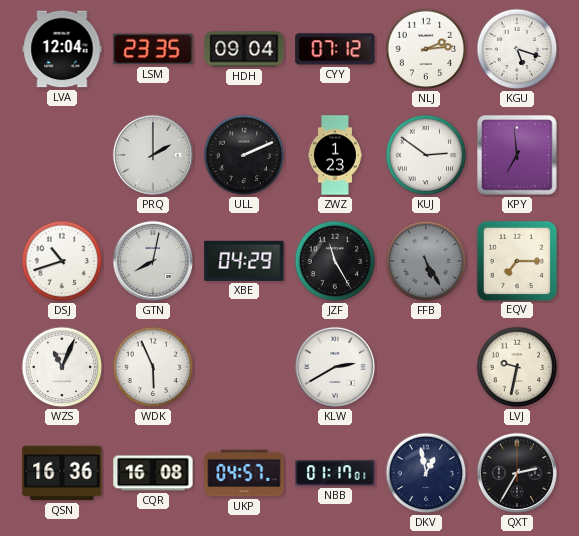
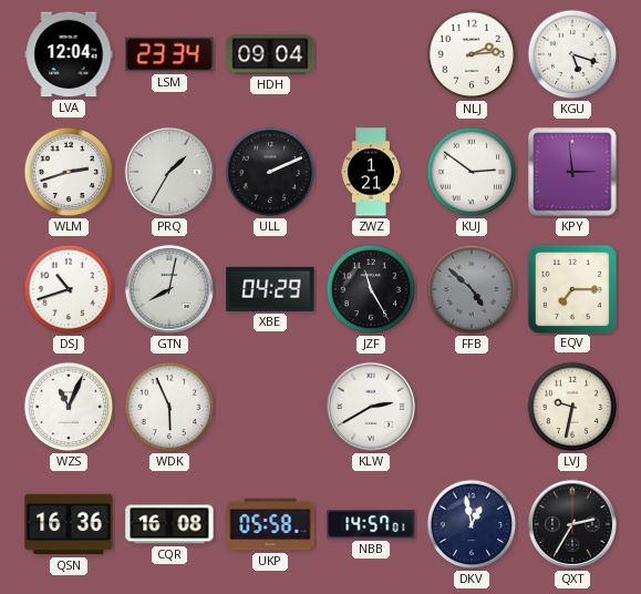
LSM: 23:35 -> 23:34 (169, 54)
CYY: 07:12 -> none (335, 49)
WLM: none -> 2:42 (69, 172)
PRQ: 2:00 -> 1:35 (169, 172)
ZWZ: 1:23 -> 1:21 (372, 172)
KPY: 6:59 -> 2:59 (572, 172)
FFB: 5:25 -> 4:52 (472, 289)
UKP: 04:57 -> 05:58 (270, 524)
NBB: 01:17 -> 14:57 (371, 524)
